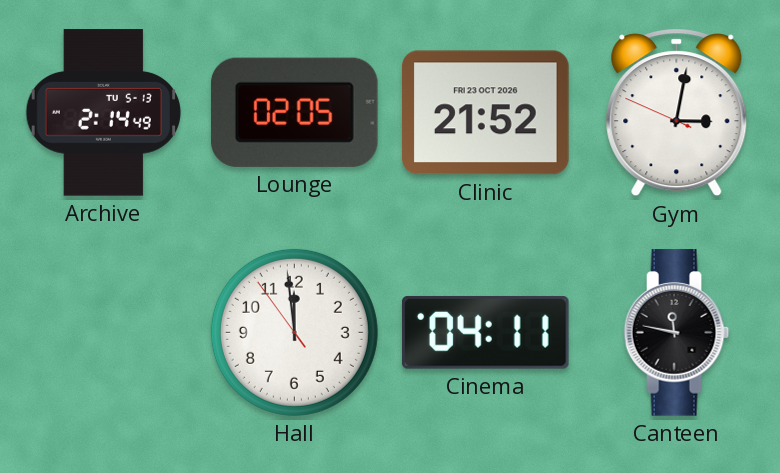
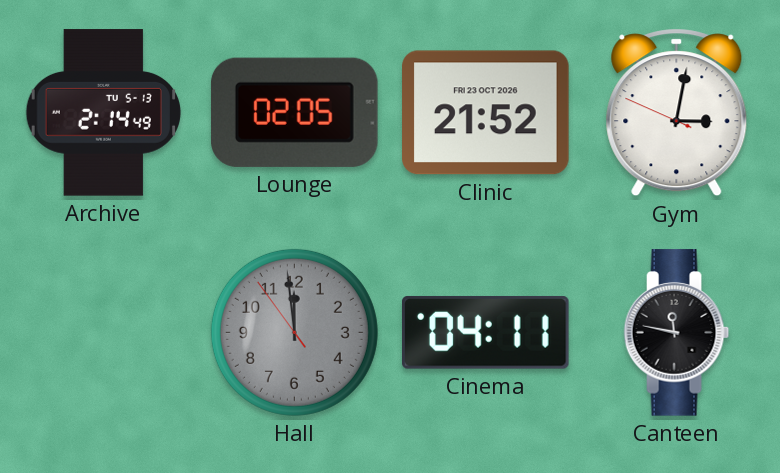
Hall dial: white -> grey (294, 332)
